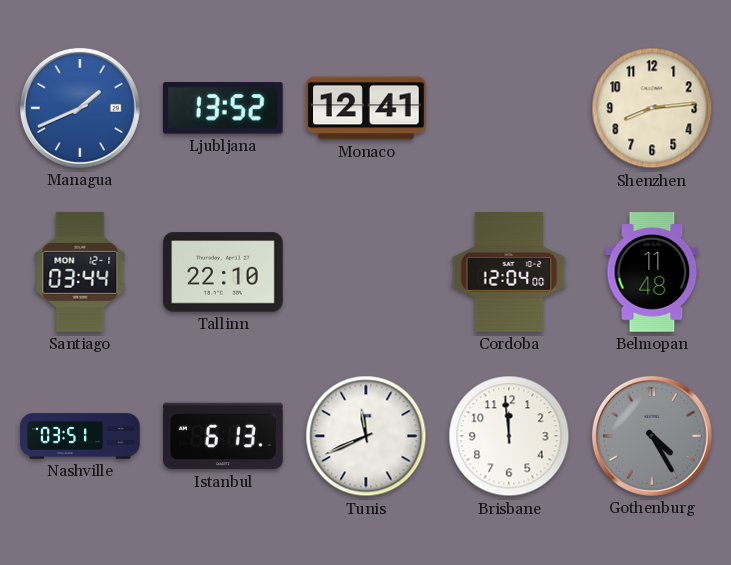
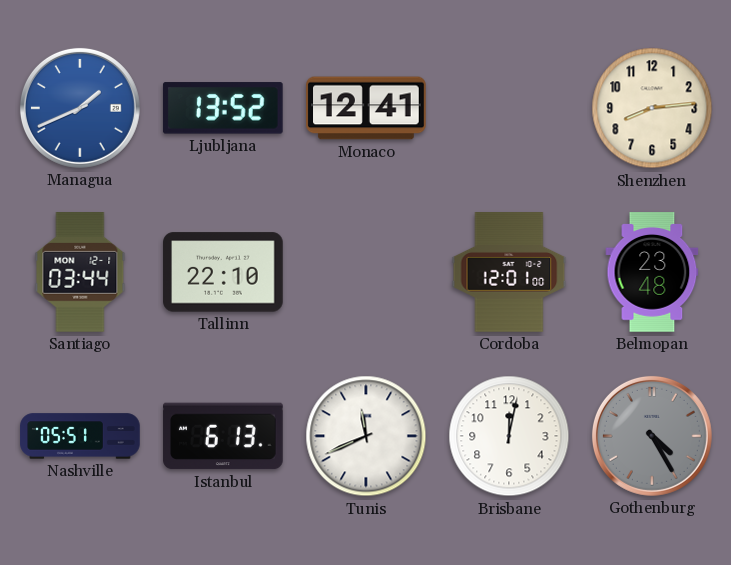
Cordoba: 12:04 -> 12:01 (509, 272)
Belmopan: 11:48 -> 23:48 (652, 272)
Nashville: 03:51 -> 05:51 (80, 436)
Brisbane: 11:59 -> 12:02 (509, 436)
